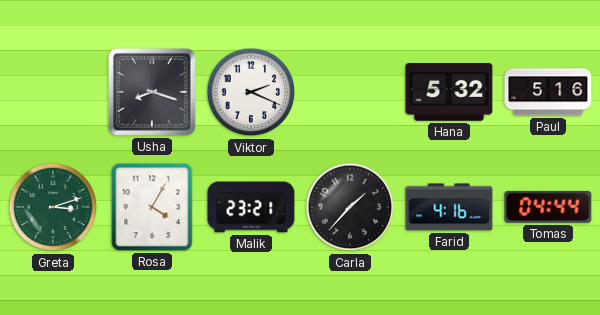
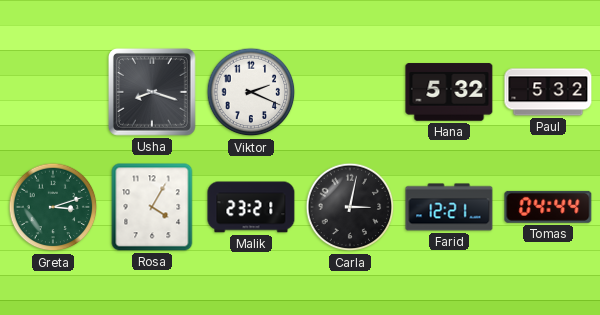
Paul: 5:16 -> 5:32 (548, 92)
Carla: 1:37 -> 3:02 (350, 207)
Farid: 4:16 -> 12:21 (449, 207)
